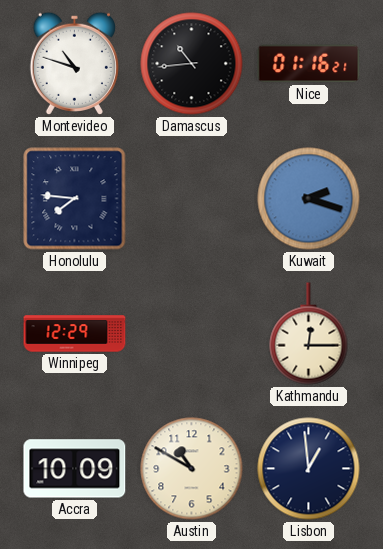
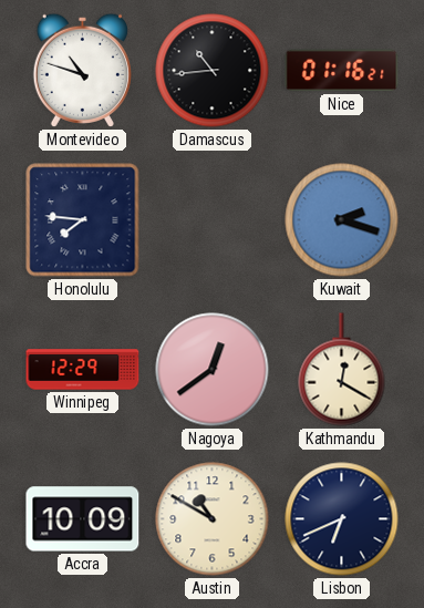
Nagoya: none -> 12:39 (213, 370)
Kathmandu: 12:15 -> 12:20 (342, 370)
Lisbon: 12:59 -> 6:41 (342, 519)
